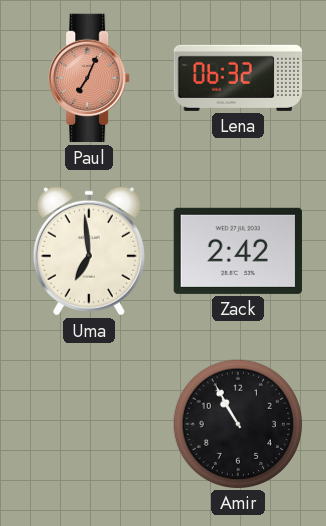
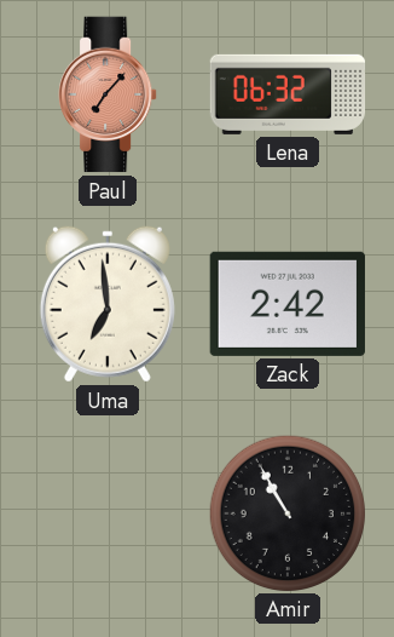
Paul: 7:04 -> 7:07 (108, 94)
